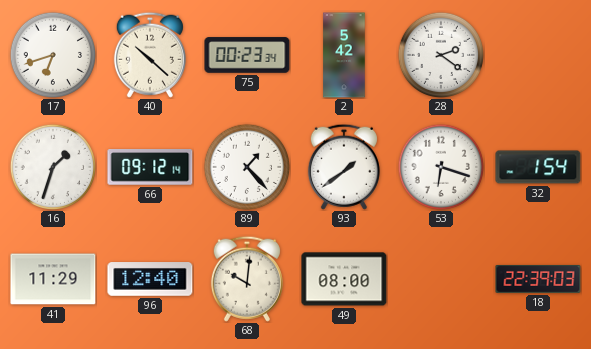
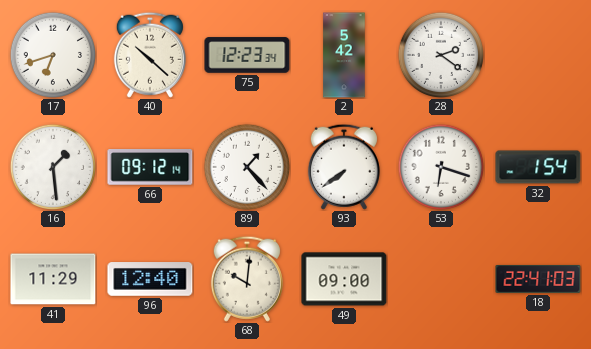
75: 00:23 -> 12:23 (247, 55)
16: 1:33 -> 1:29 (52, 166)
93: 1:39 -> 7:39 (344, 167)
49: 08:00 -> 09:00 (344, 279)
18: 22:39 -> 22:41 (538, 279)
